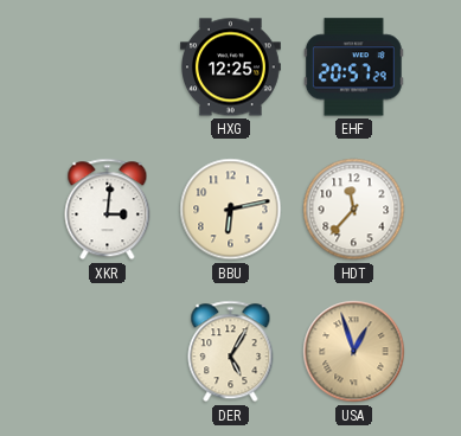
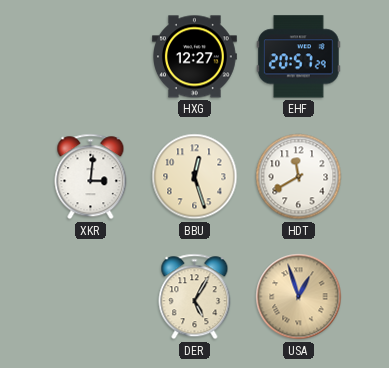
HXG: 12:25 -> 12:27 (195, 57)
BBU: 6:13 -> 12:27 (195, 177)
HDT: 11:37 -> 11:40 (299, 177)
